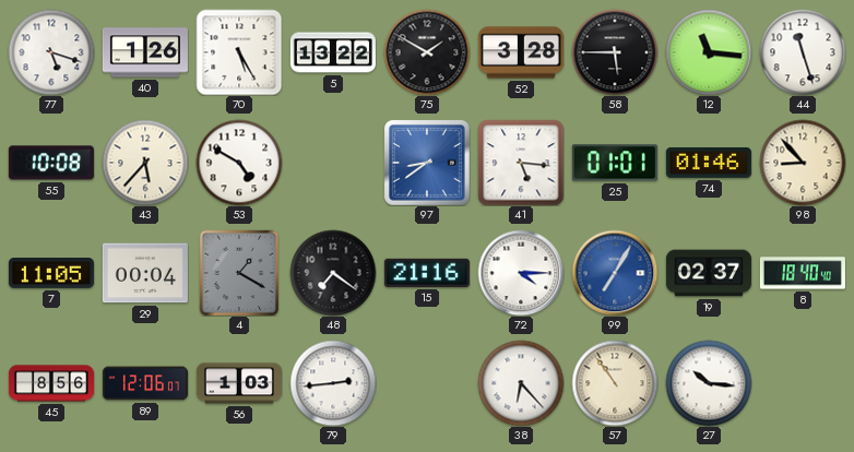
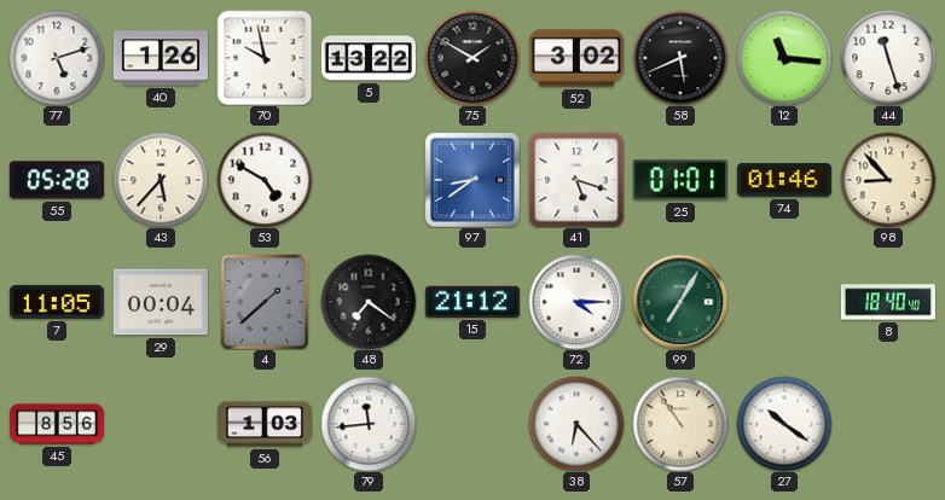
77: 5:18 -> 5:12 (57, 58)
70: 5:25 -> 9:58 (265, 58)
52: 3:28 -> 3:02 (576, 58)
58: 5:45 -> 5:41 (680, 58)
55: 10:08 -> 05:28 (57, 180)
41: 5:16 -> 5:18 (576, 180)
4: 1:20 -> 1:38 (265, 302)
15: 21:16 -> 21:12 (473, 302)
99 dial: blue -> green (680, 302)
19: 02:37 -> none (709, 273)
89: 12:06 -> none (145, 383)
79: 2:44 -> 11:44 (369, 424)
27: 10:16 -> 10:21 (784, 424)
